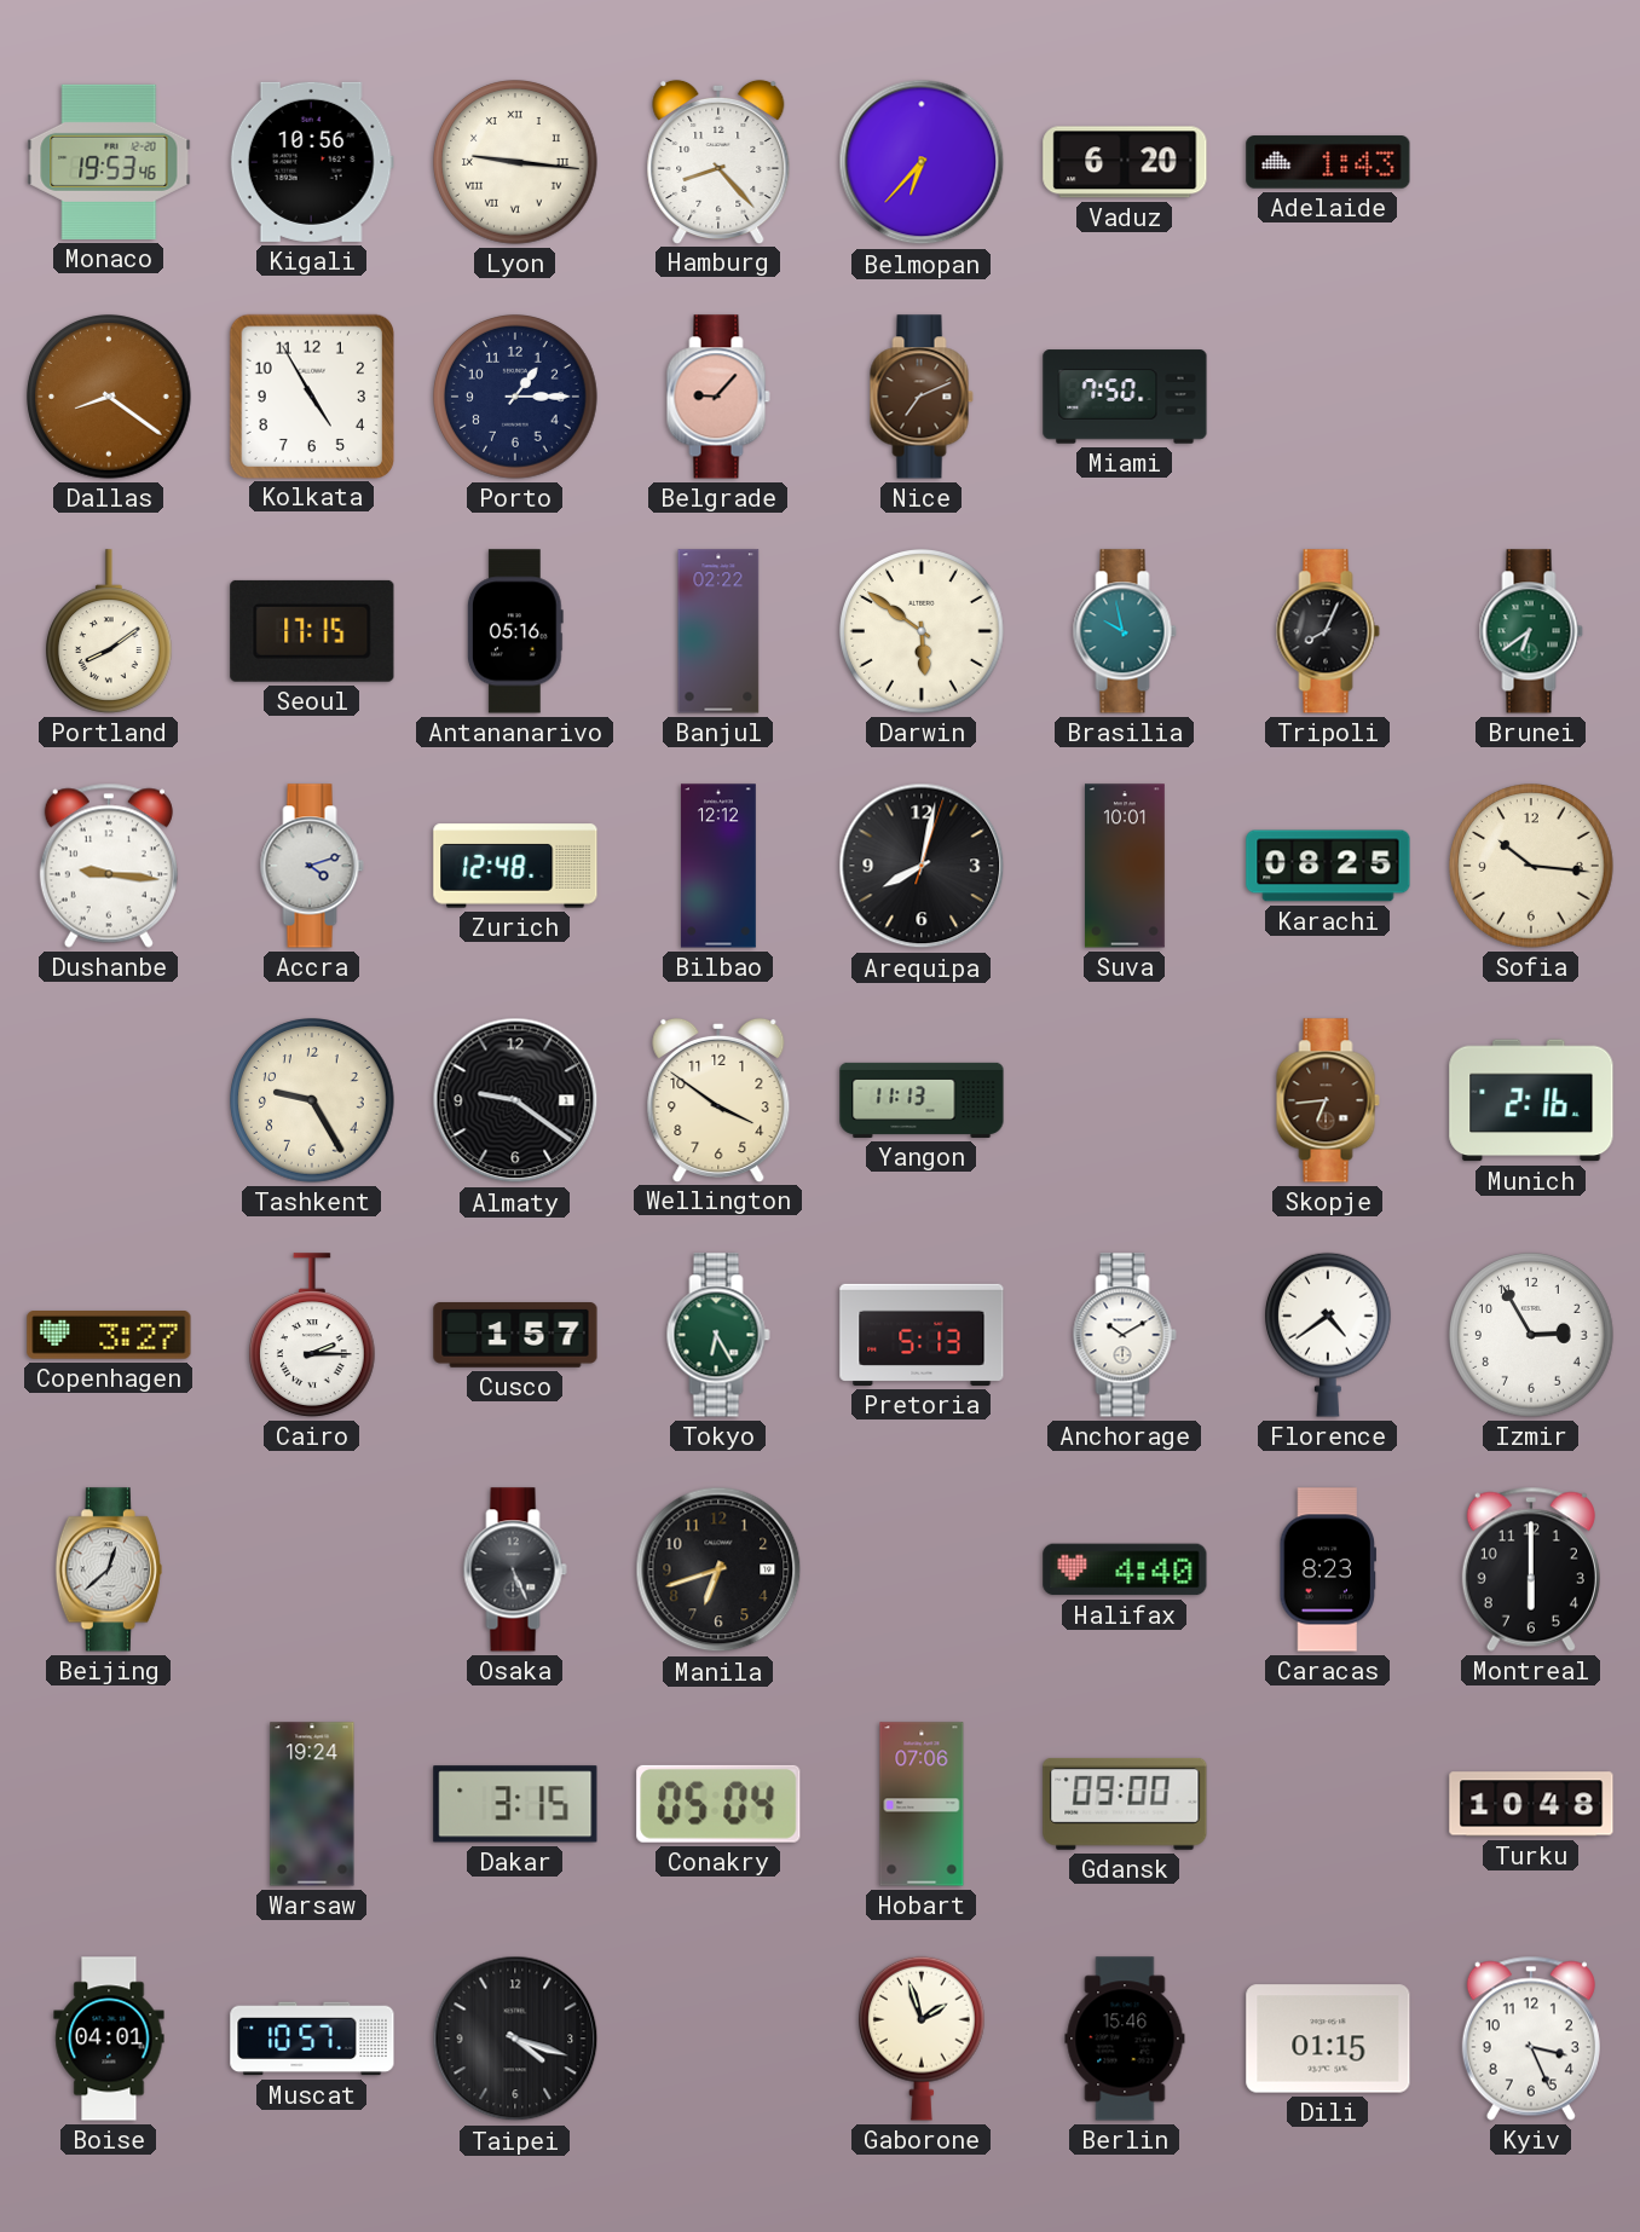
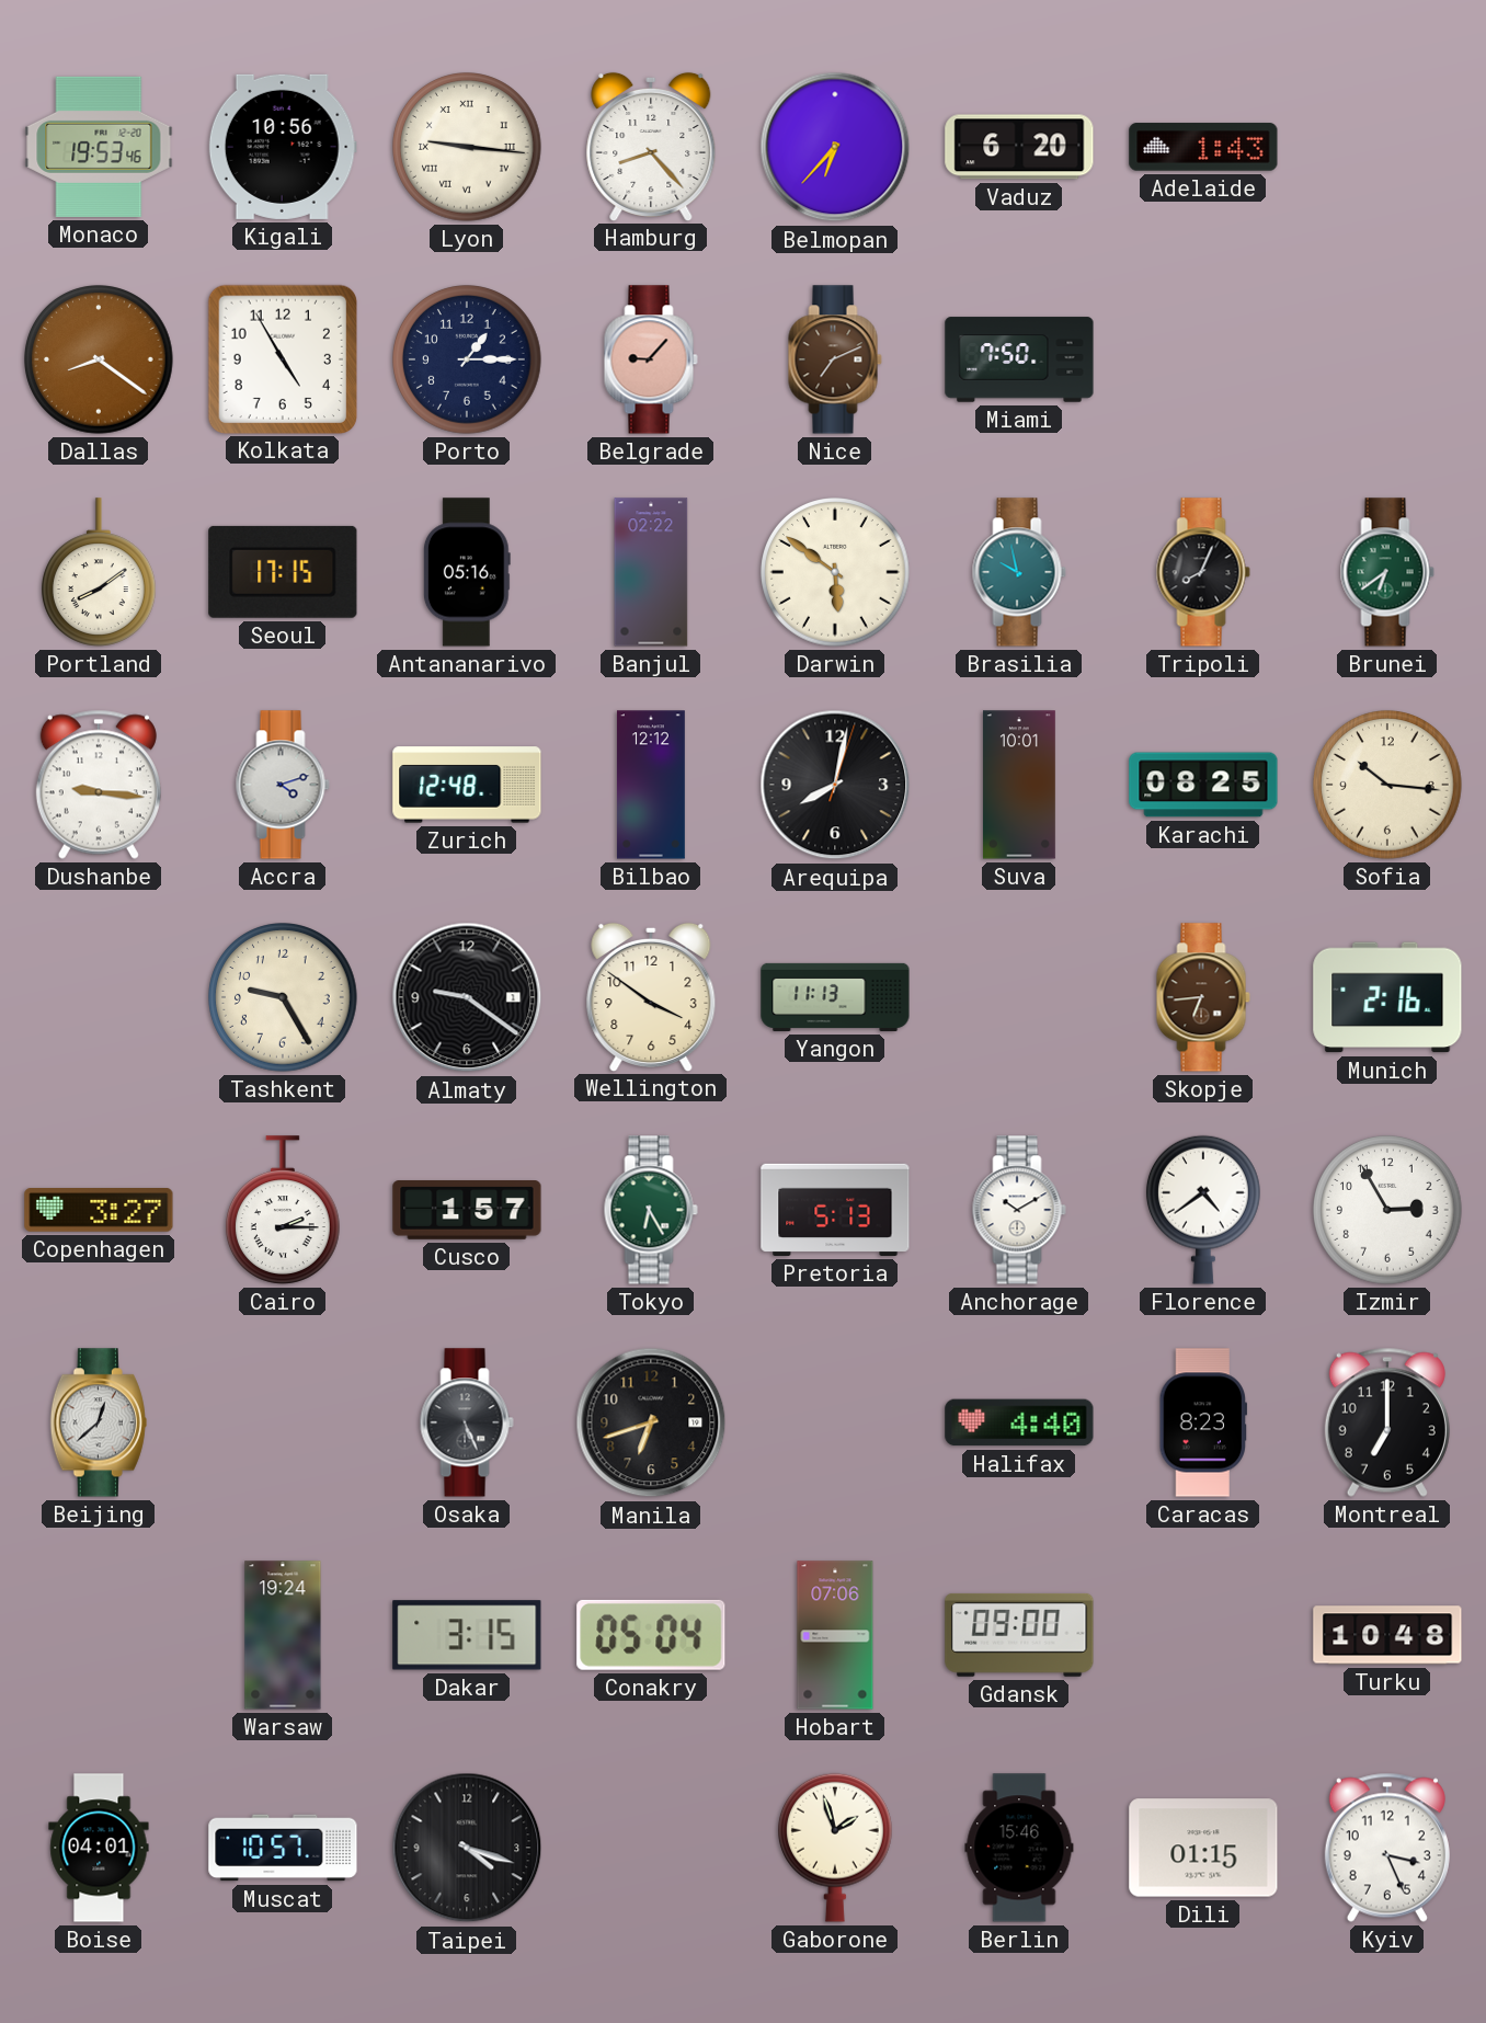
Montreal: 6:00 -> 7:00 (1387, 1422)
